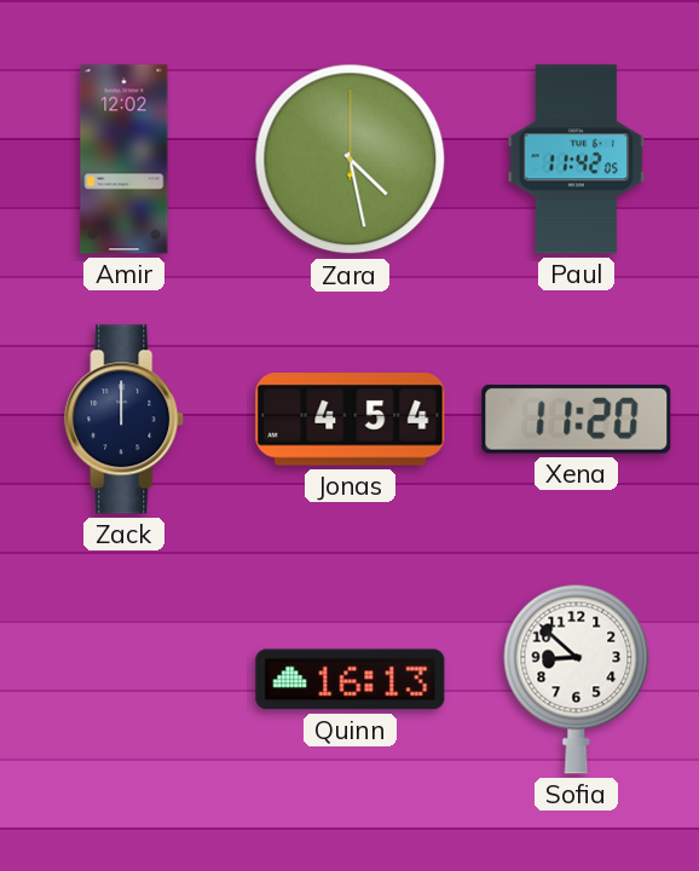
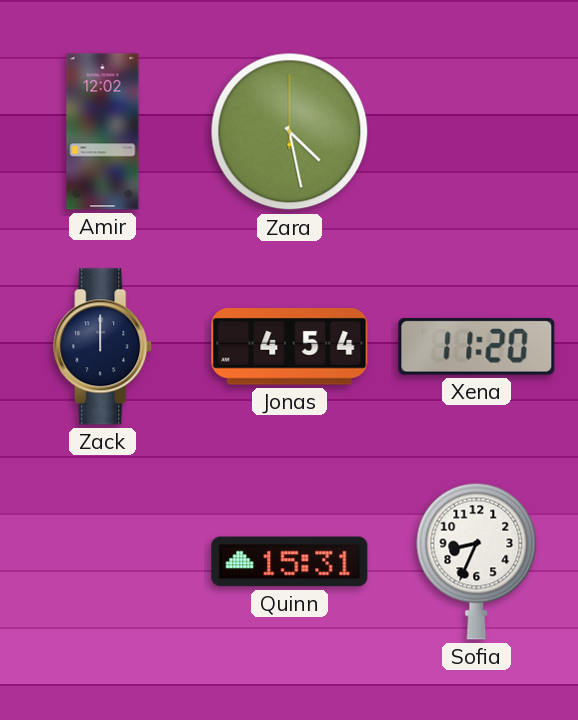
Paul: 11:42 -> none (577, 160)
Quinn: 16:13 -> 15:31 (290, 562)
Sofia: 8:52 -> 8:34 (477, 561)
